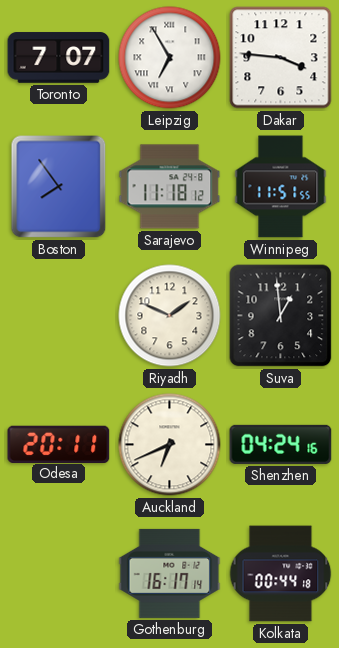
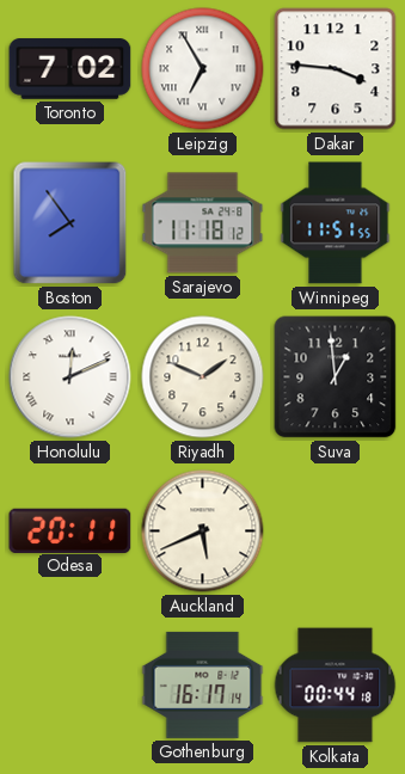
Toronto: 7:07 -> 7:02 (70, 69)
Honolulu: none -> 12:11 (70, 377)
Auckland: 6:41 -> 5:41 (203, 532)
Shenzhen: 04:24 -> none (281, 444)
